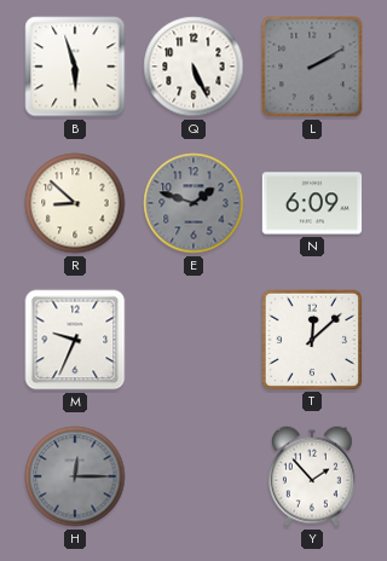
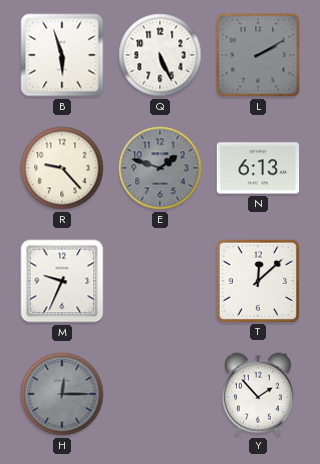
R: 8:52 -> 9:23 (62, 168)
N: 6:09 -> 6:13 (258, 168)
